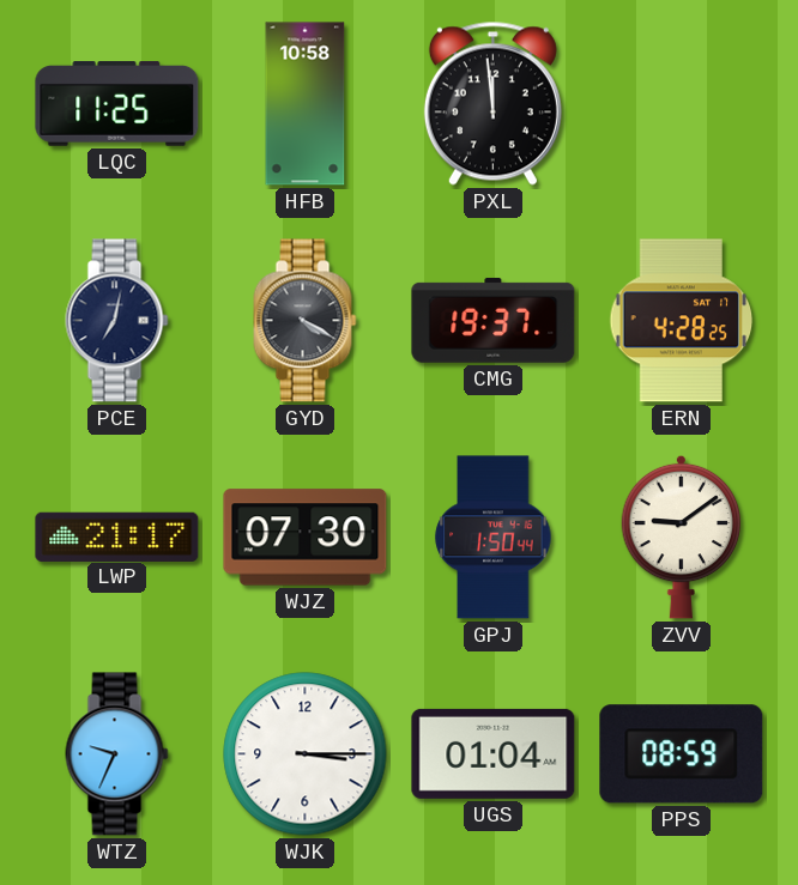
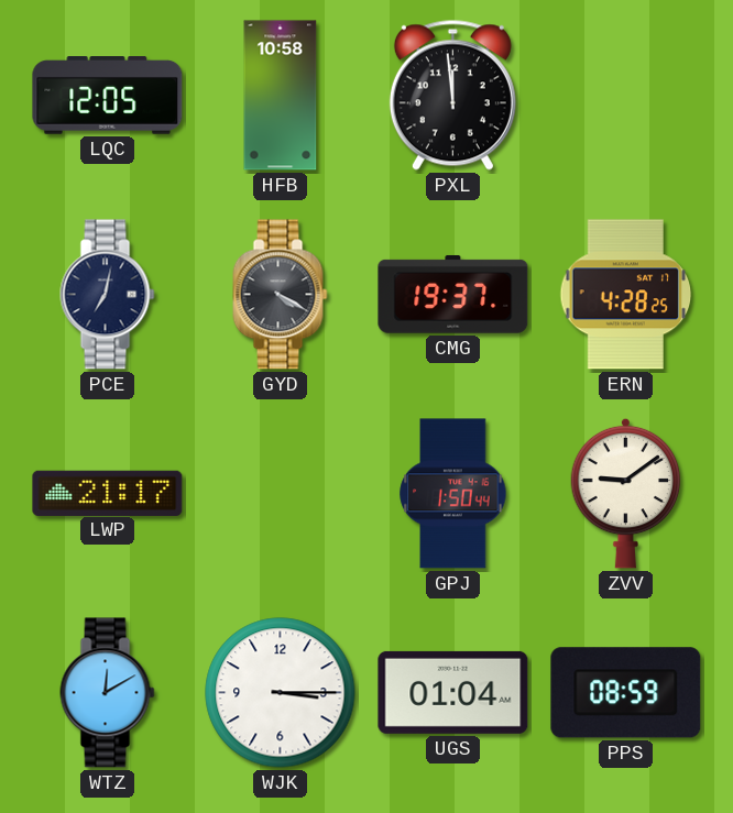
LQC: 11:25 -> 12:05 (108, 96)
WJZ: 07:30 -> none (306, 538)
WTZ: 9:34 -> 12:10 (108, 693)
